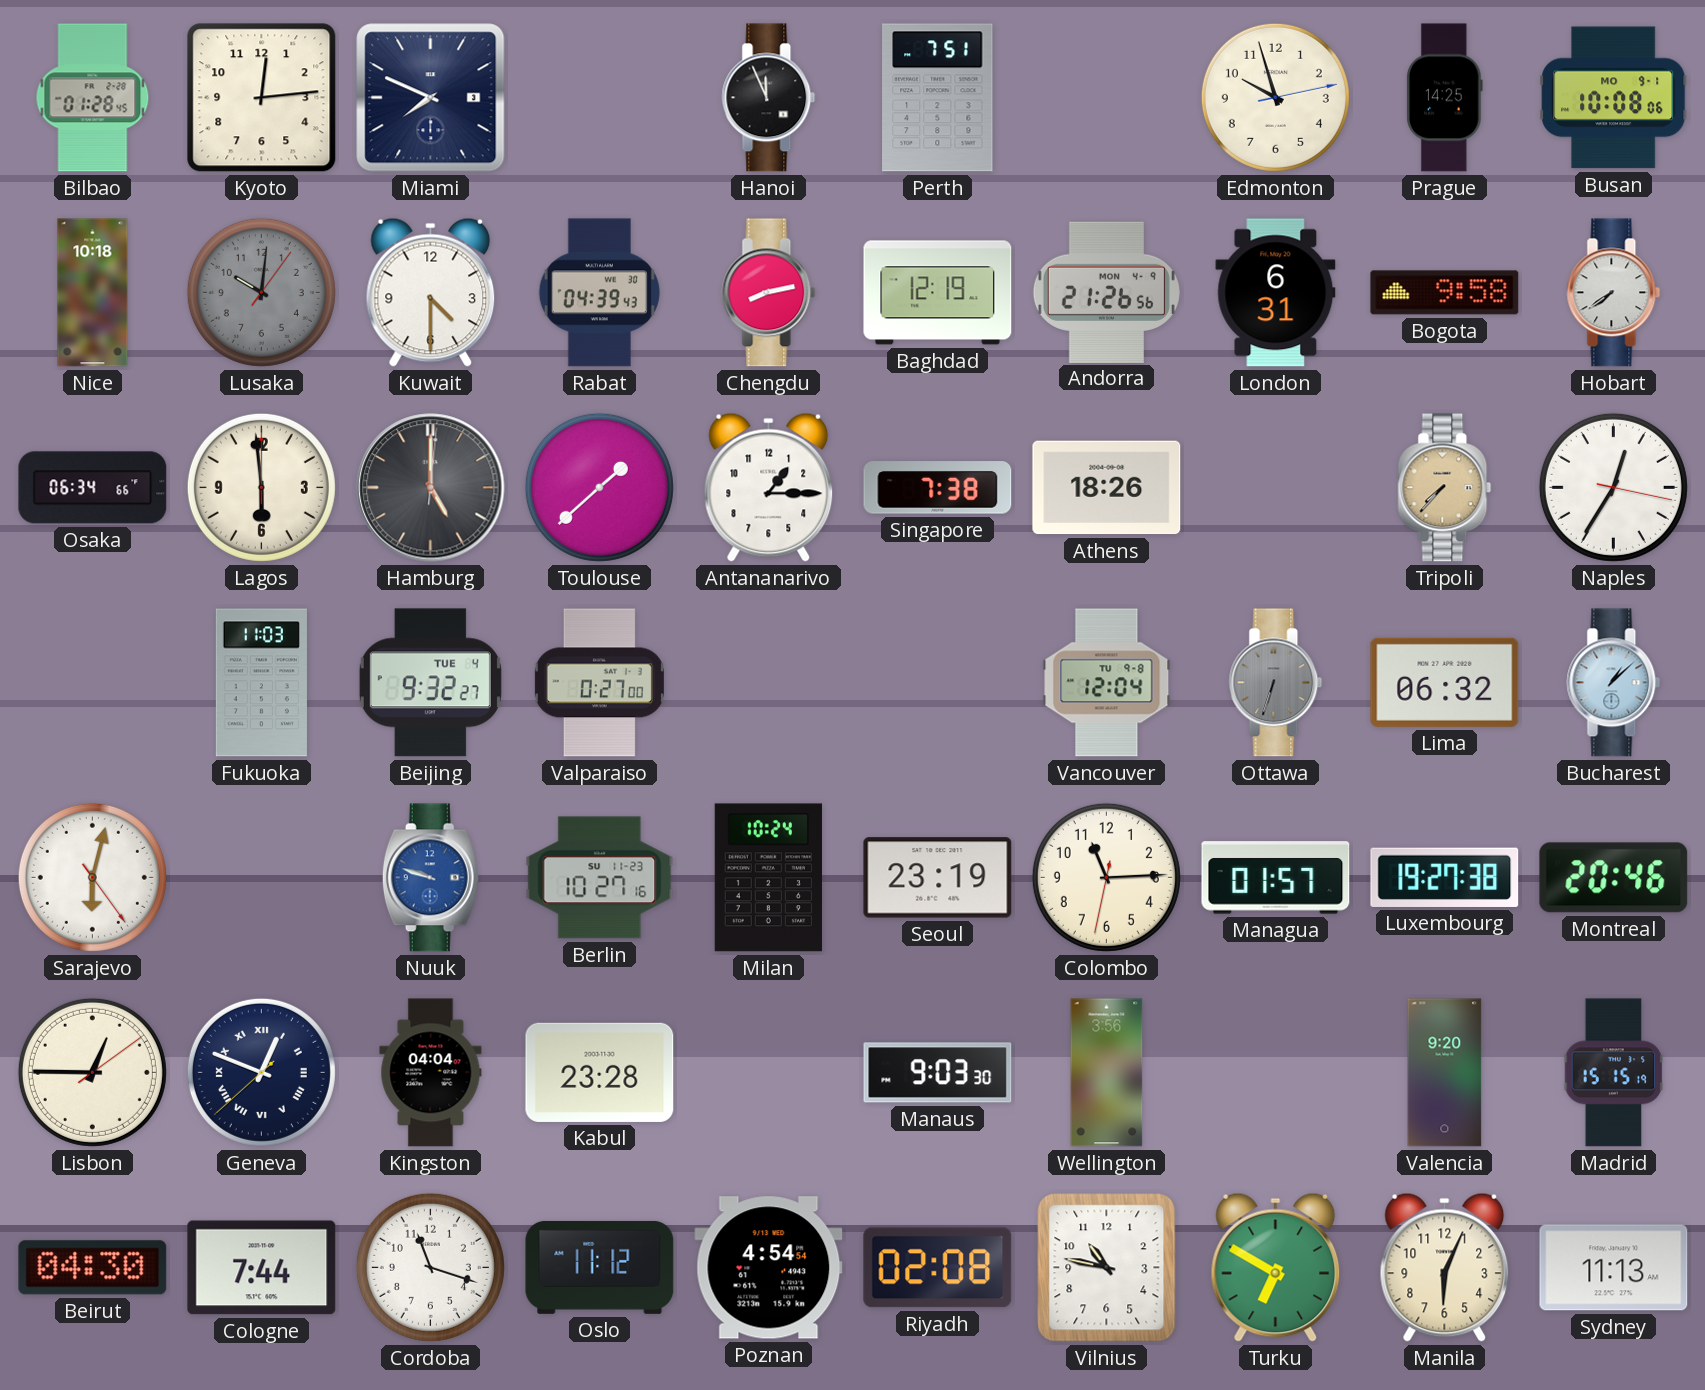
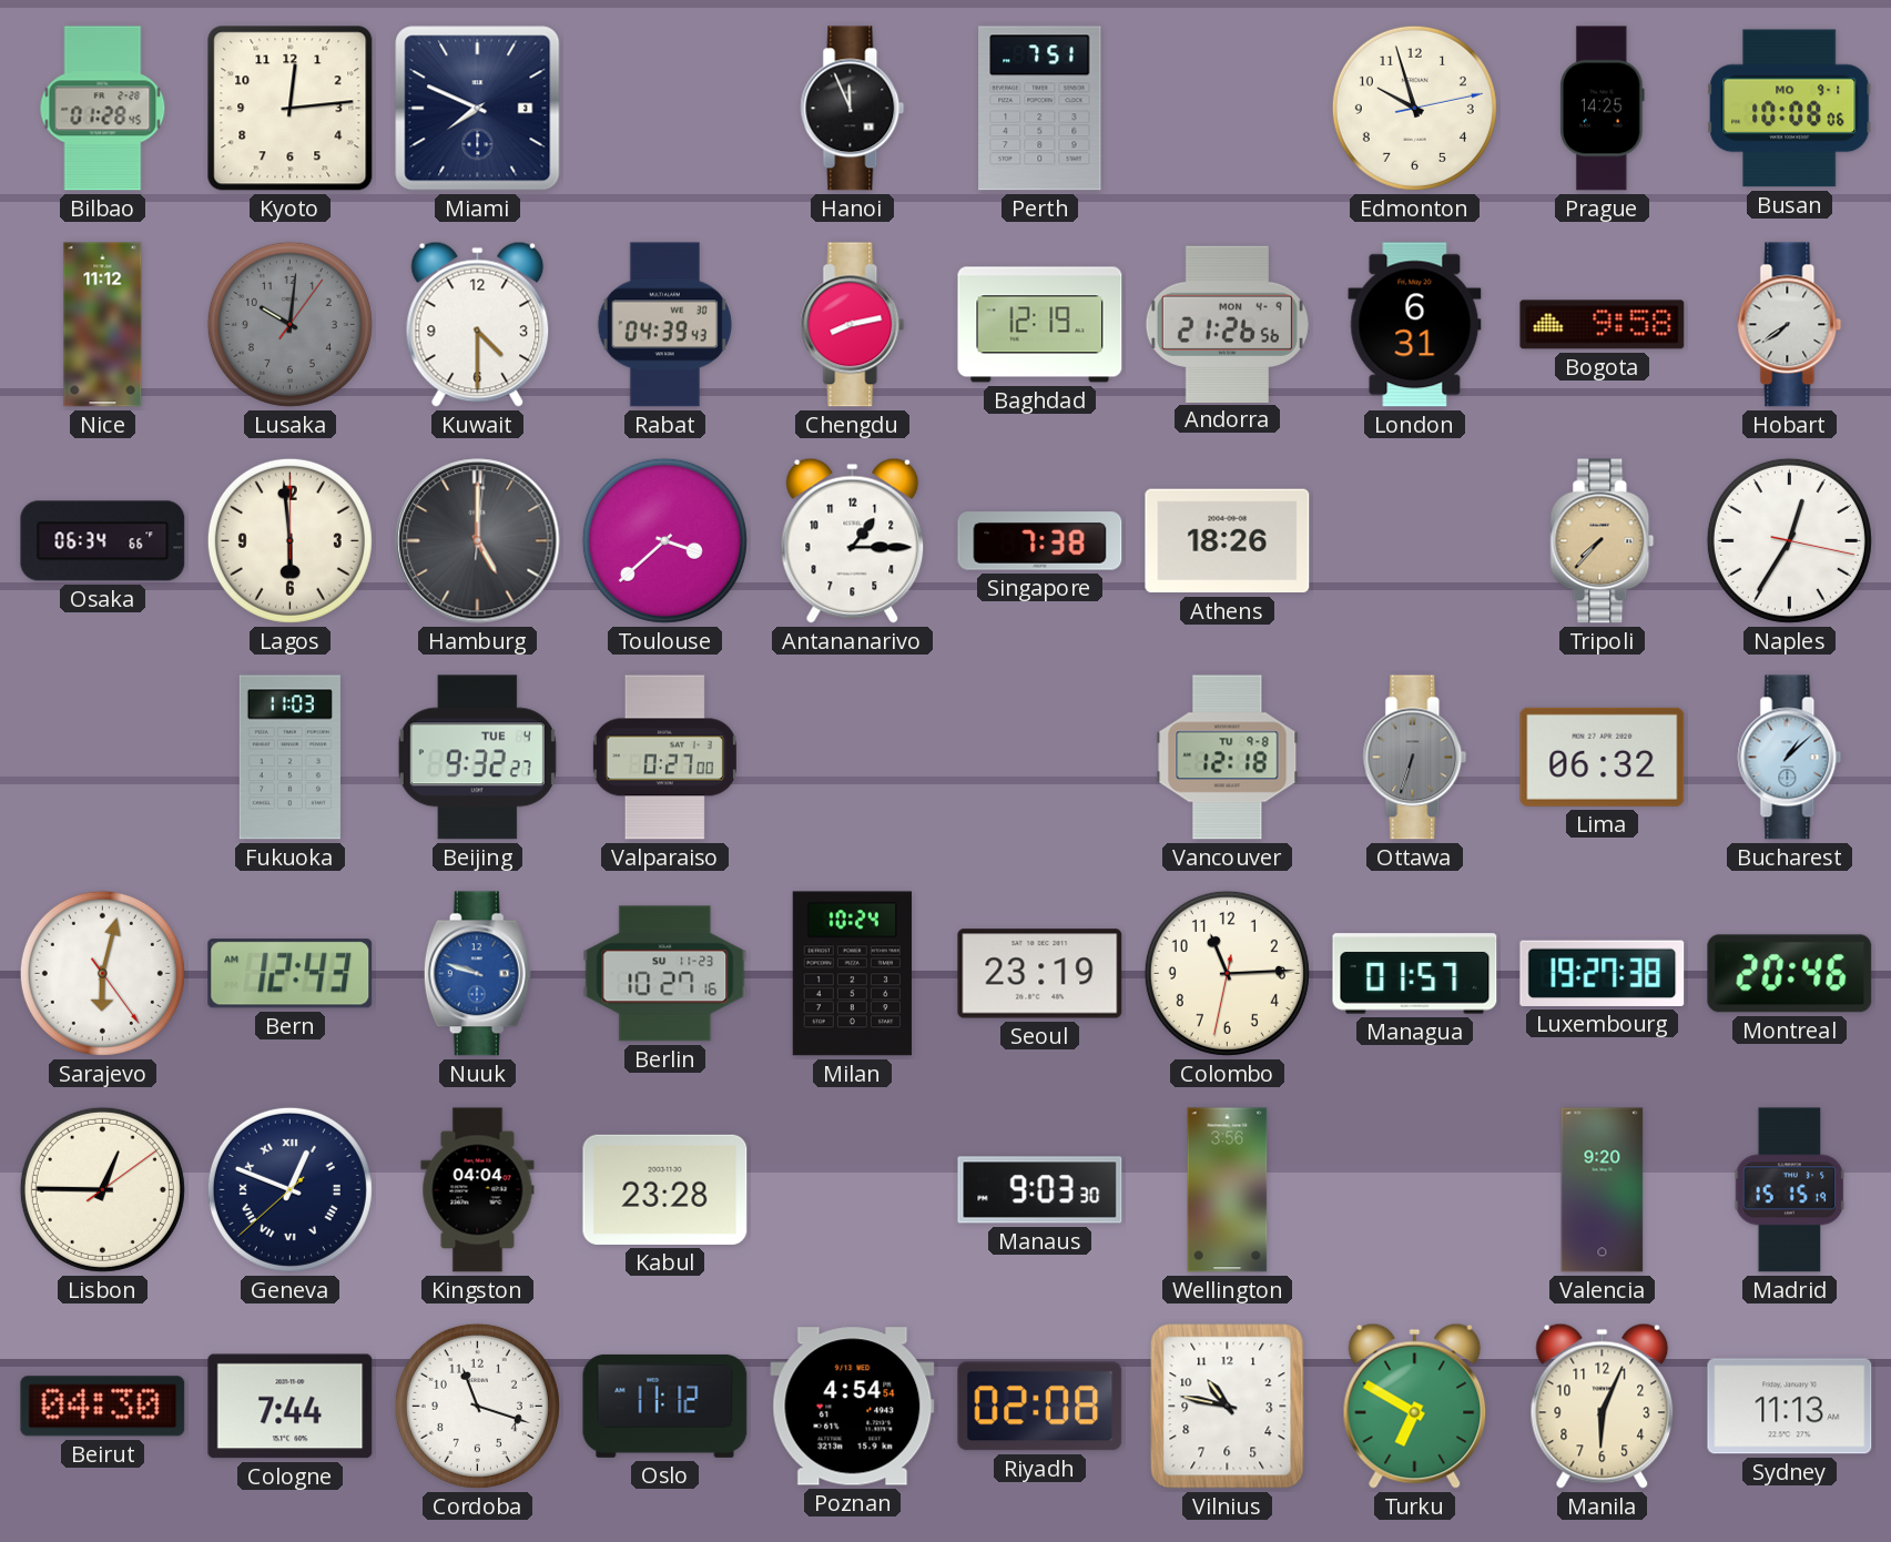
Nice: 10:18 -> 11:12 (103, 325)
Toulouse: 1:38 -> 3:38 (664, 540)
Vancouver: 12:04 -> 12:18 (1228, 758)
Bern: none -> 12:43 (291, 974)
